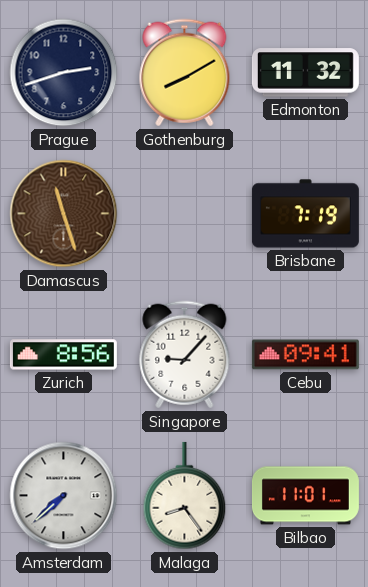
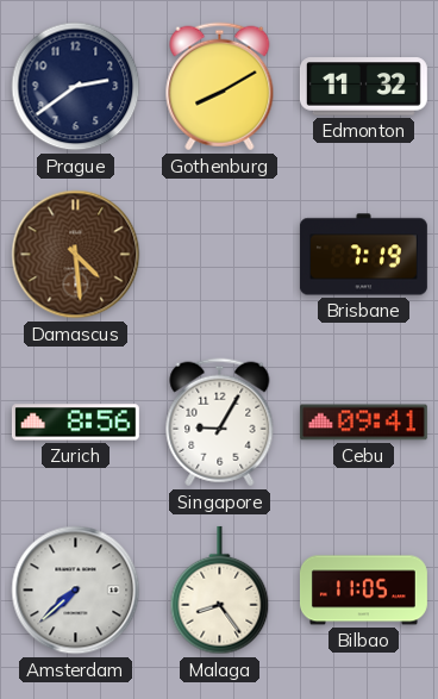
Prague: 2:42 -> 2:39 (76, 87)
Damascus: 11:27 -> 4:29 (76, 255)
Singapore: 9:07 -> 9:05 (220, 423)
Bilbao: 11:01 -> 11:05 (363, 591)
